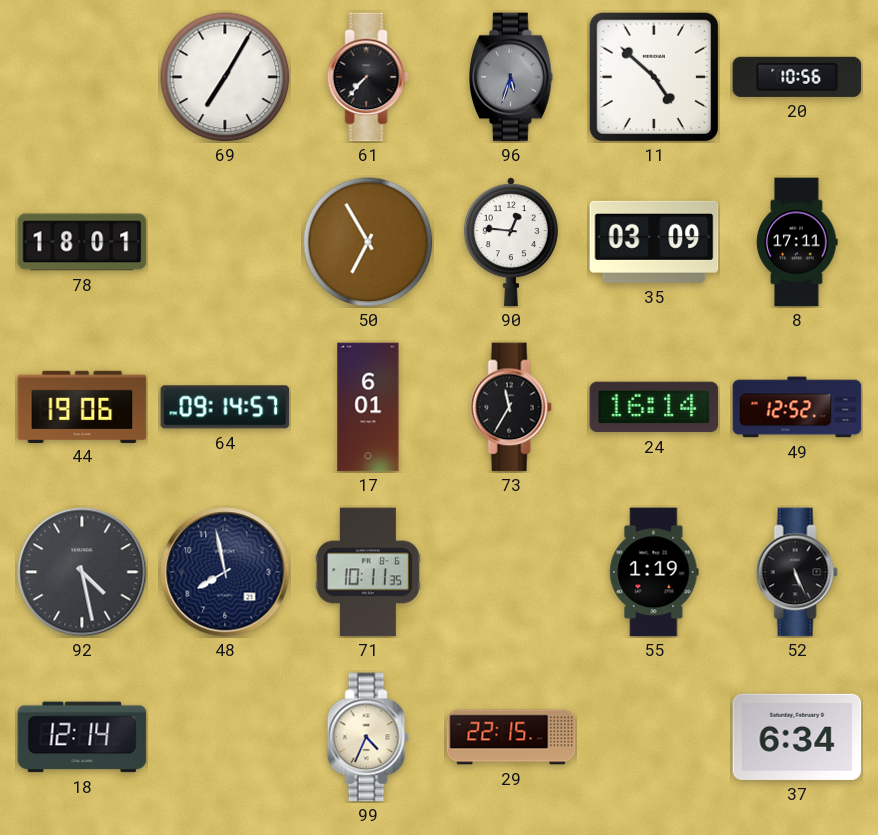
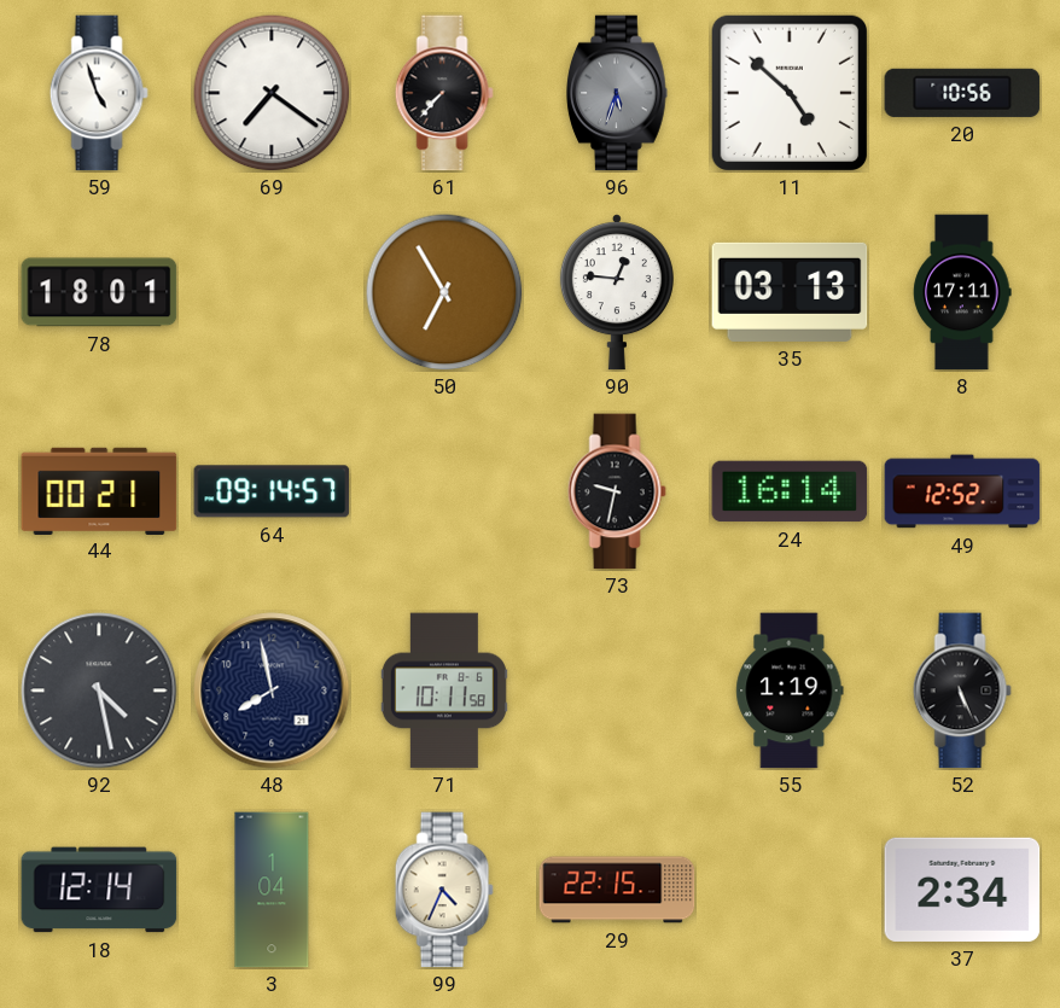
59: none -> 4:57 (99, 93)
69: 7:05 -> 7:21 (272, 93)
35: 03:09 -> 03:13 (790, 292)
44: 19:06 -> 00:21 (99, 490)
17: 6:01 -> none (368, 407)
73: 11:35 -> 9:32 (617, 491)
71: 10:11:35 -> 10:11:58 (444, 691)
3: none -> 1:04 (272, 890)
37: 6:34 -> 2:34 (962, 890)
